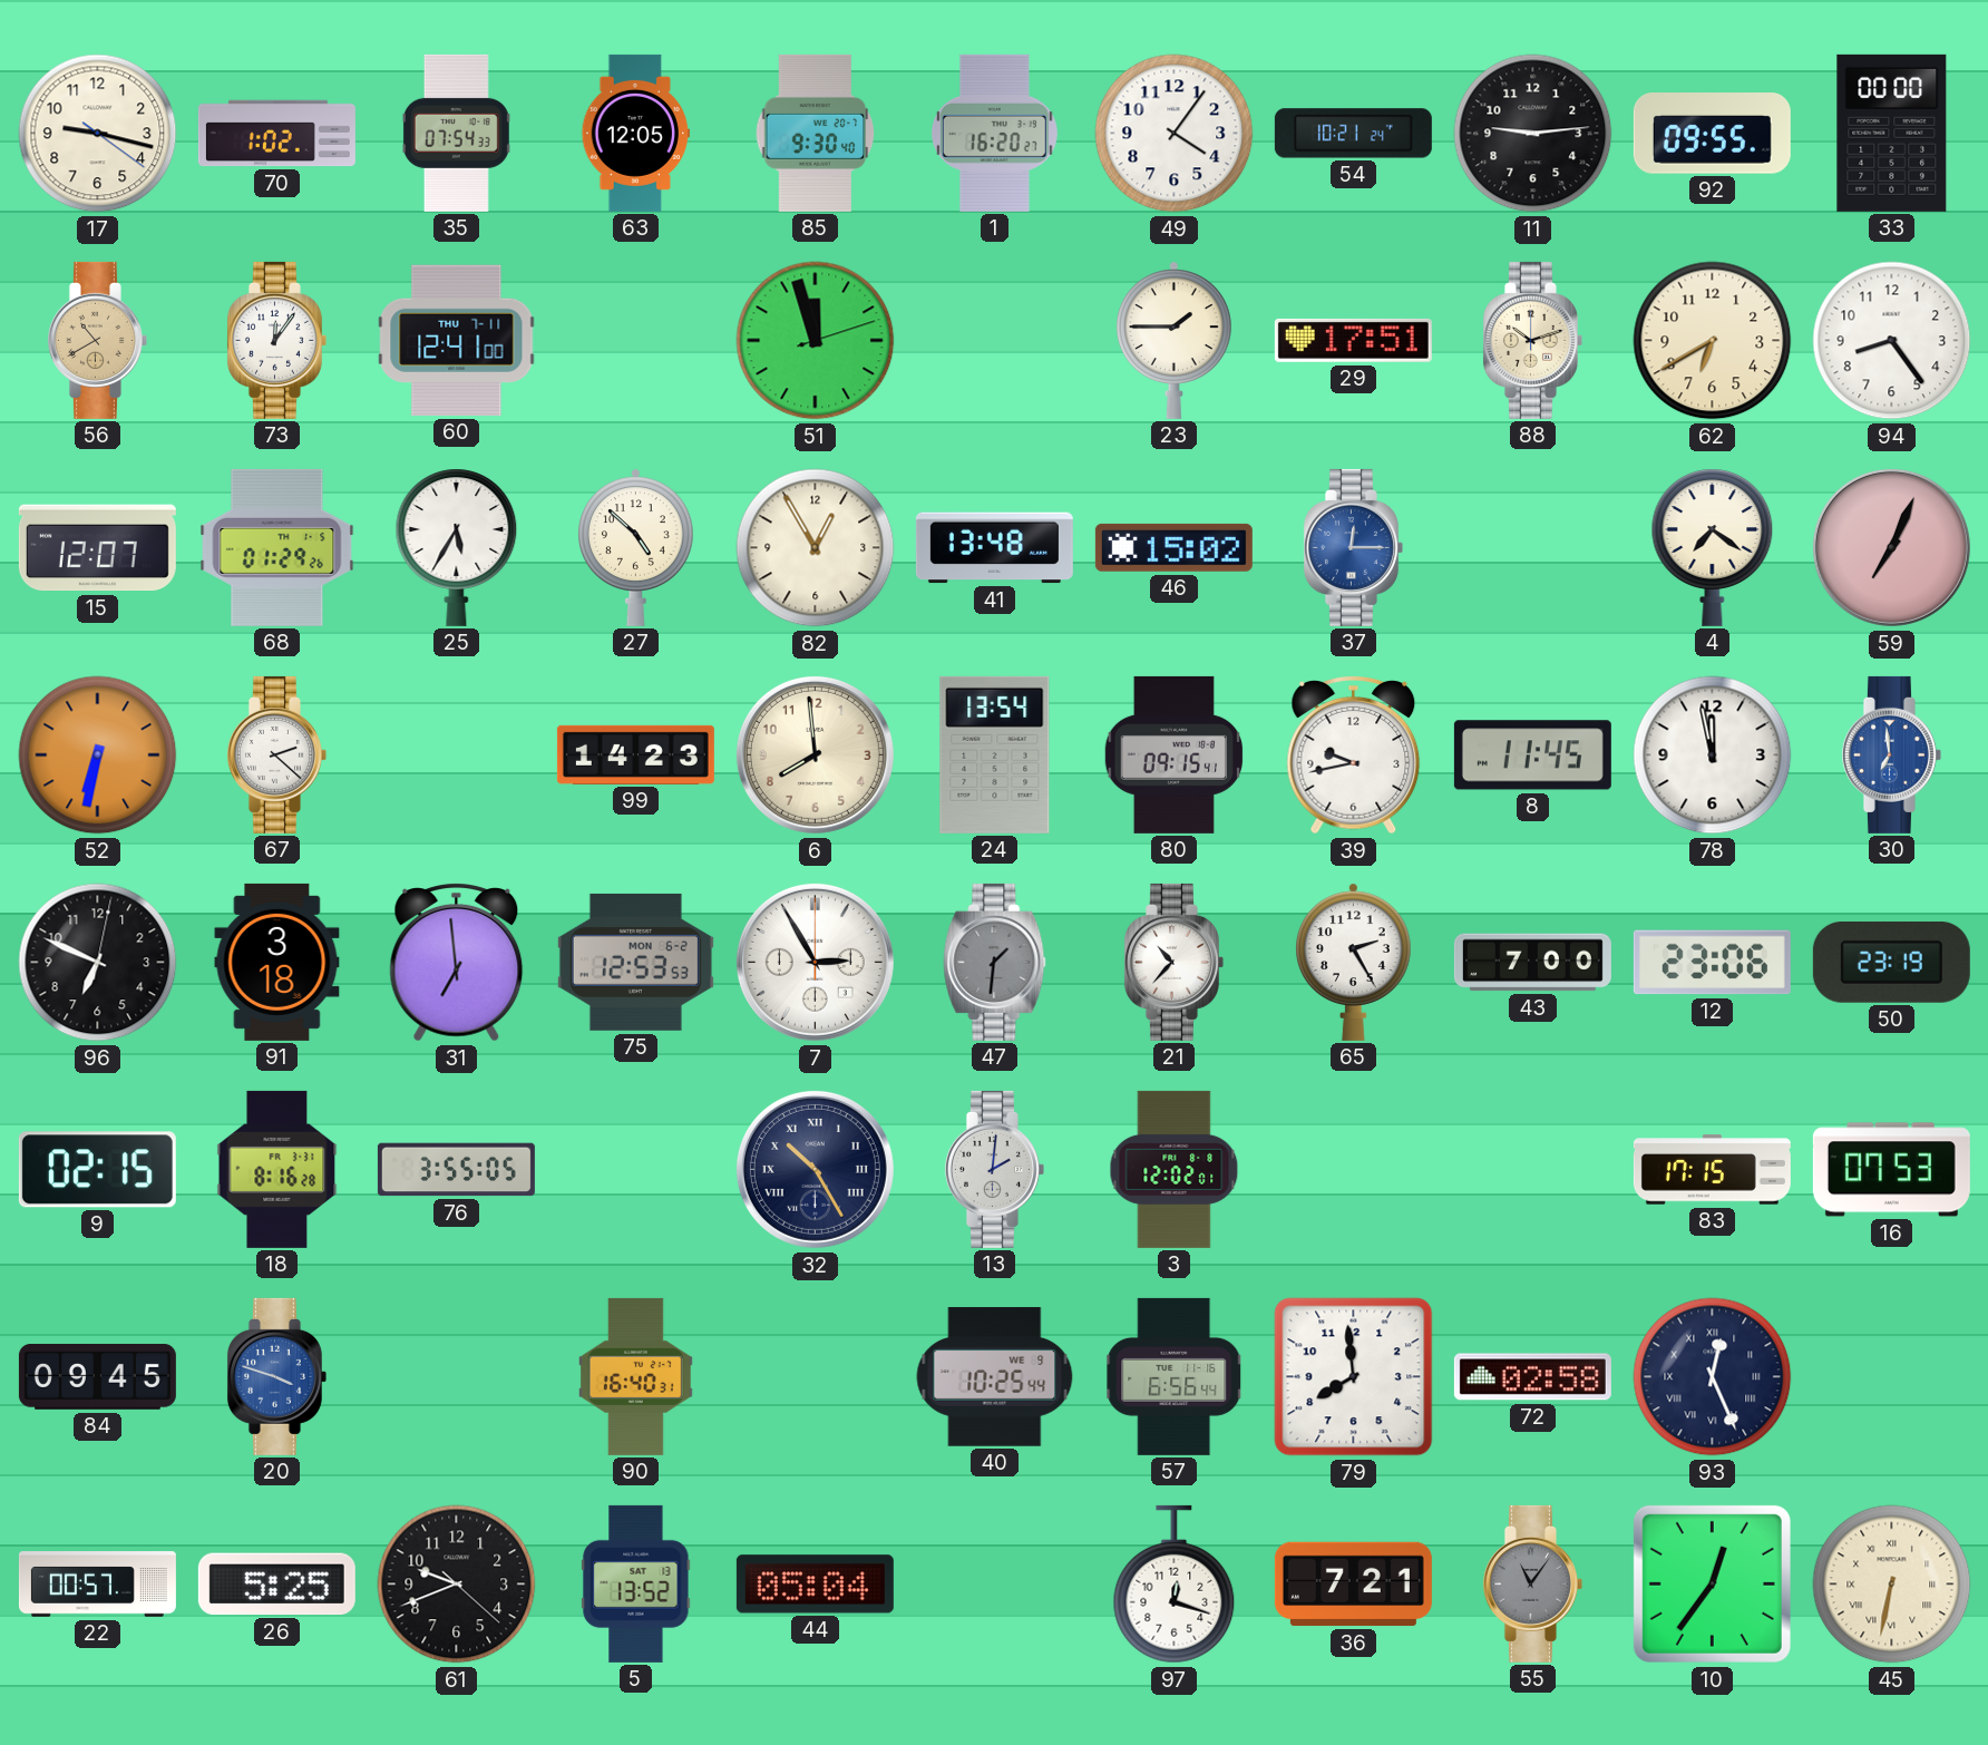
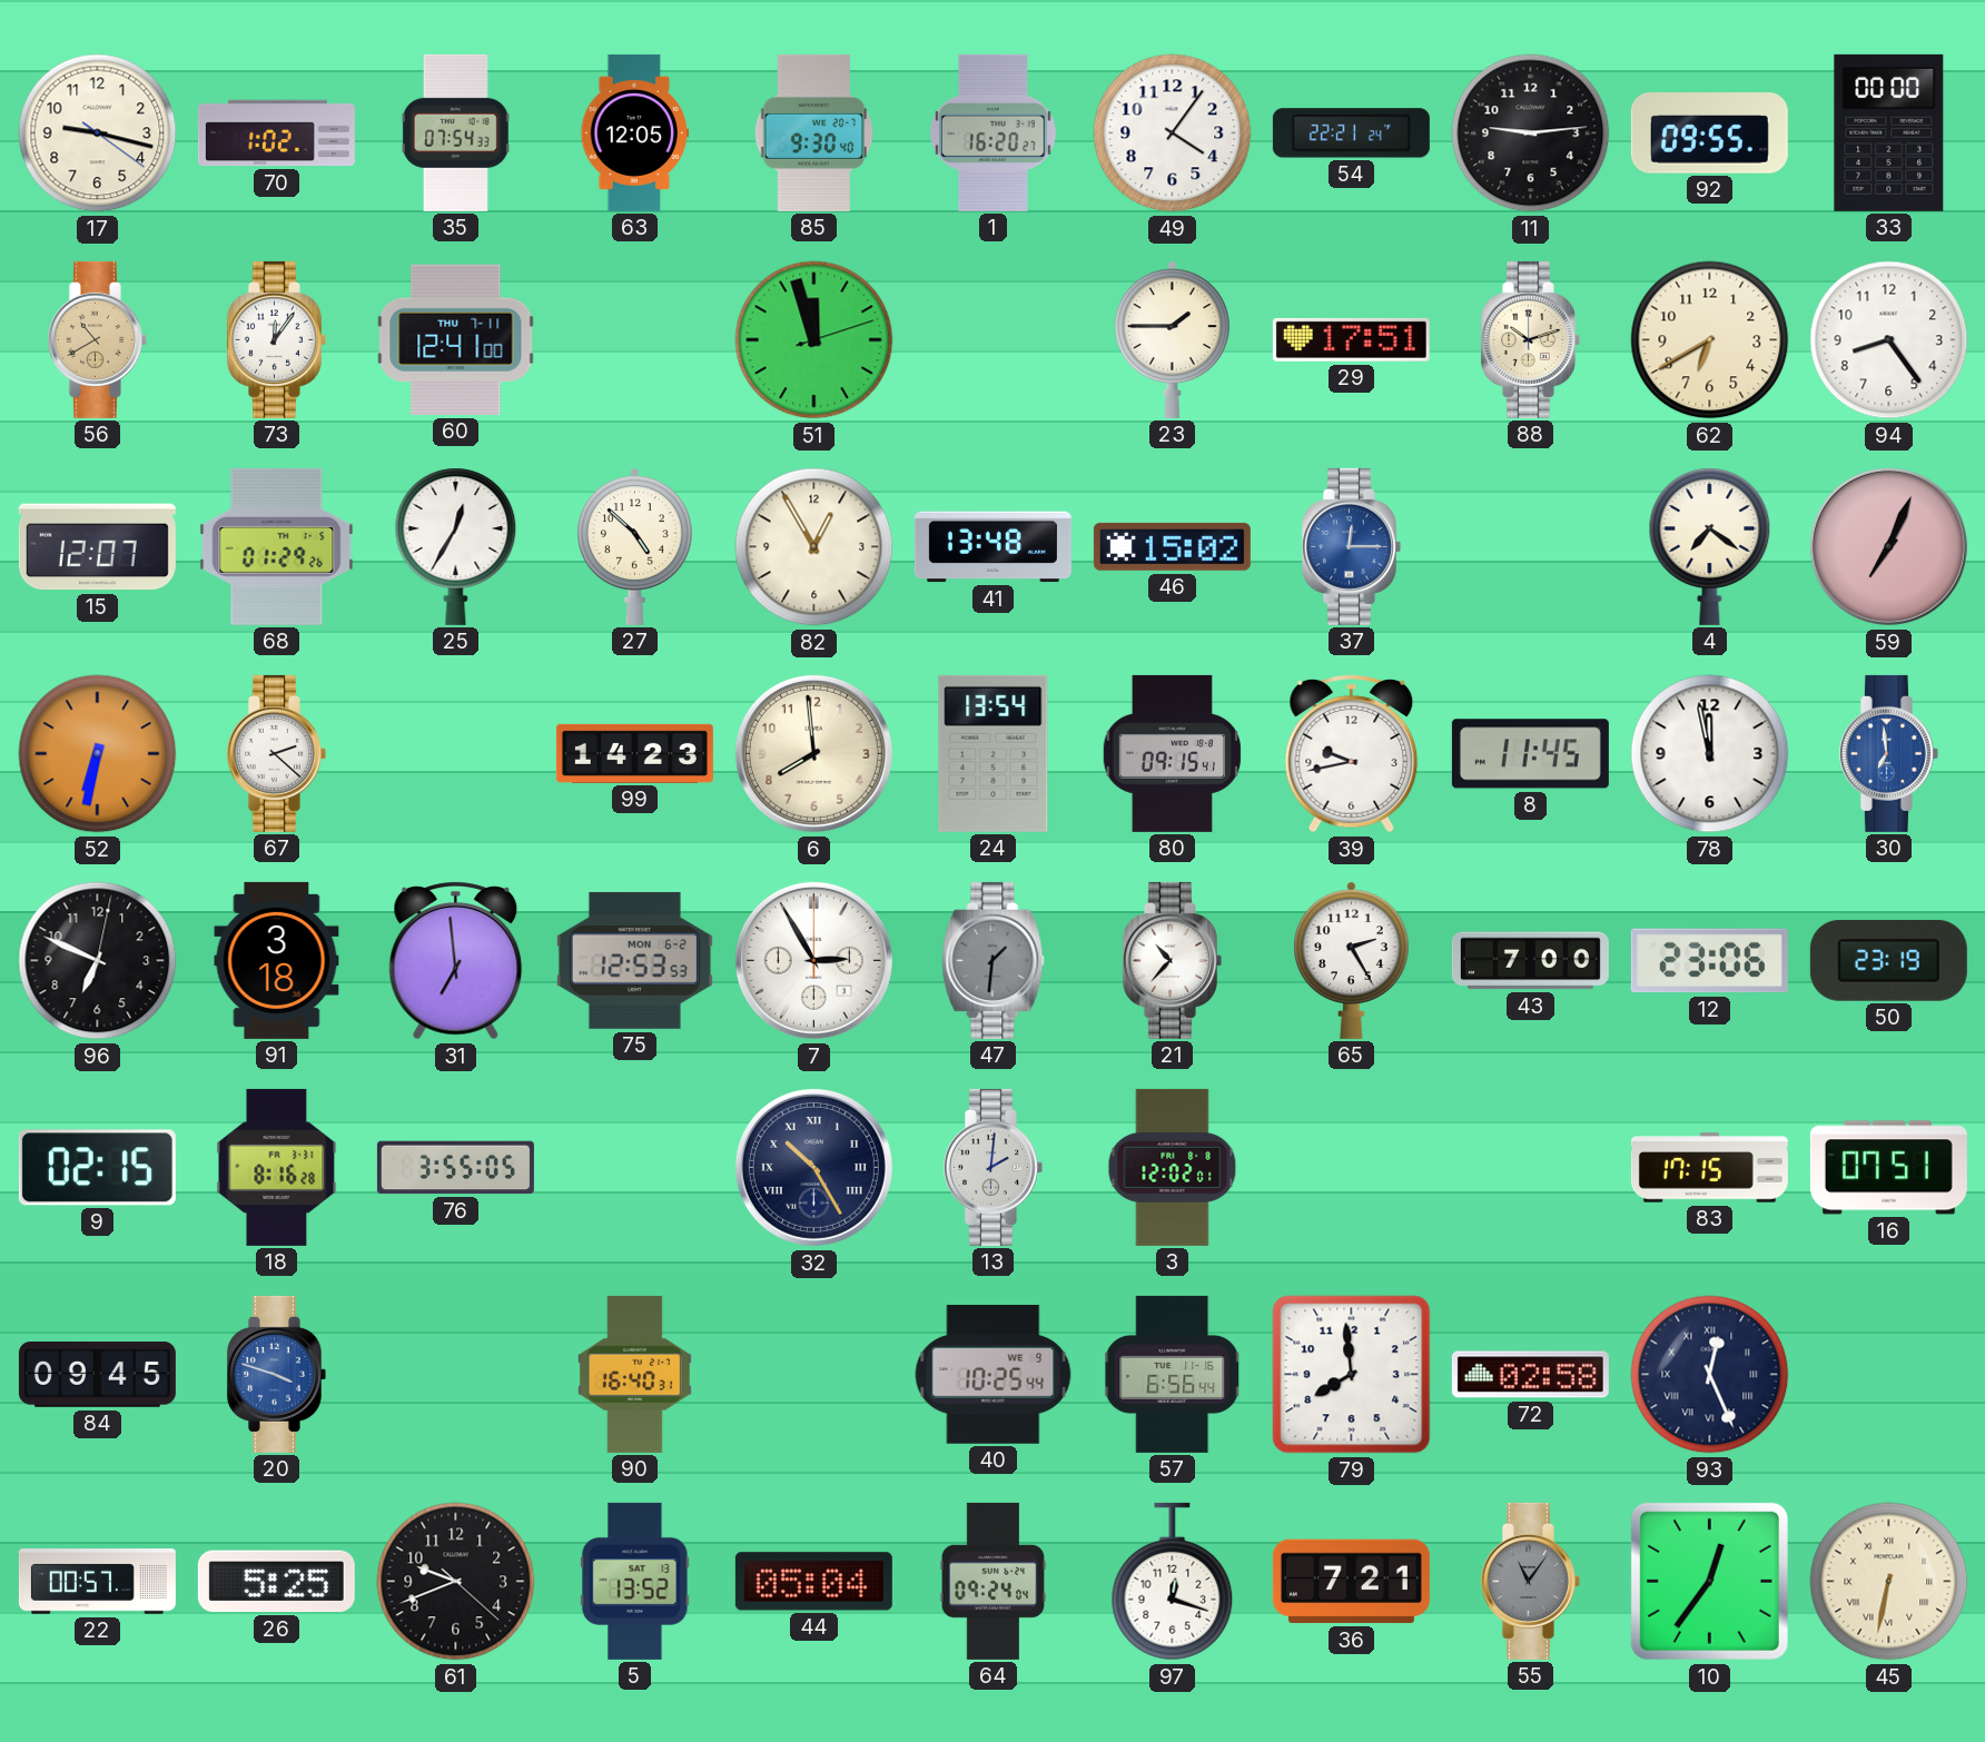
54: 10:21 -> 22:21 (1351, 133)
25: 5:35 -> 12:35 (456, 546)
16: 07:53 -> 07:51 (1888, 1168)
64: none -> 09:24 (994, 1581)
